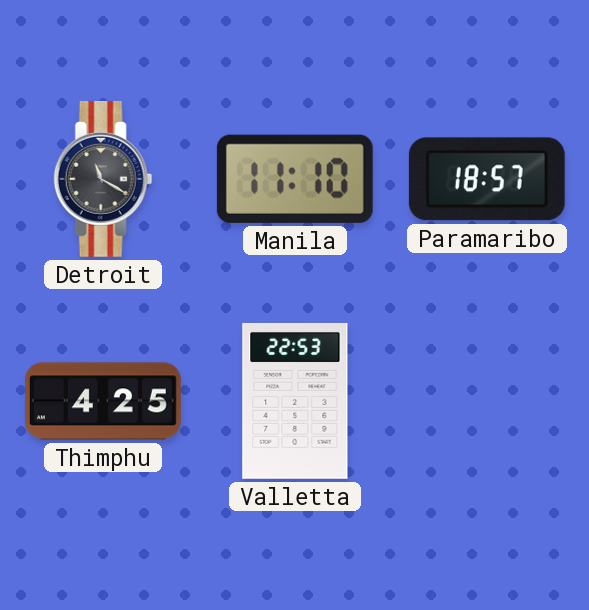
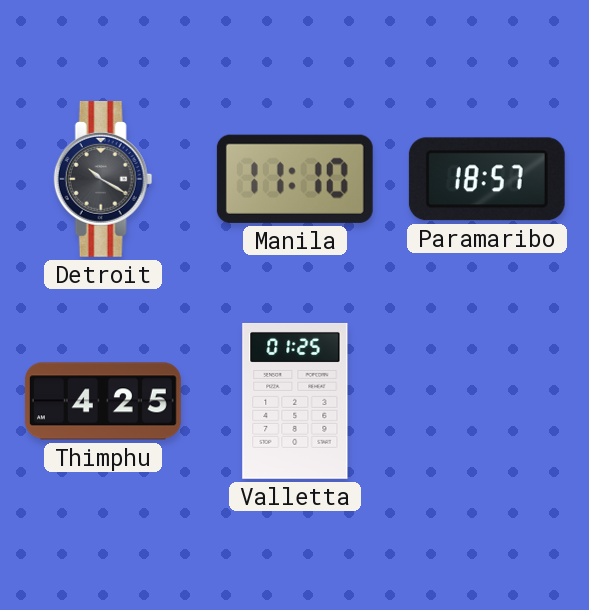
Detroit: 11:20 -> 10:20 (103, 179)
Valletta: 22:53 -> 01:25 (295, 401)
